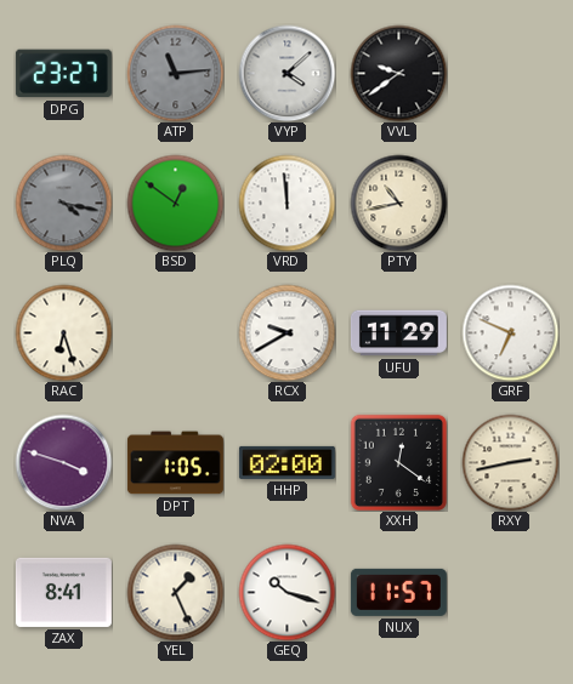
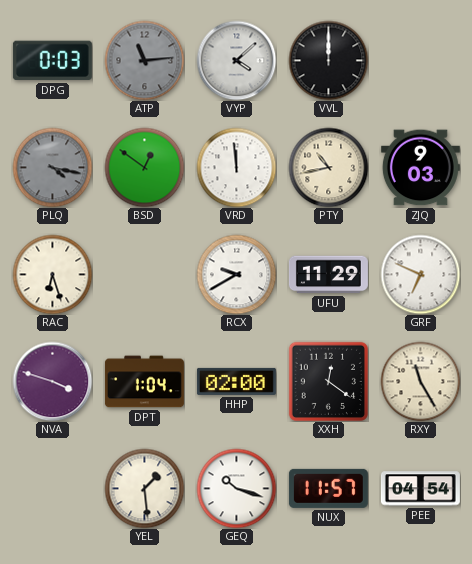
DPG: 23:27 -> 0:03 (52, 61)
VVL: 9:39 -> 12:00 (328, 60)
ZJQ: none -> 9:03 (420, 168)
DPT: 1:05 -> 1:04 (144, 382)
RXY: 2:43 -> 11:25 (420, 381)
ZAX: 8:41 -> none (63, 592)
YEL: 1:26 -> 1:29 (144, 488)
PEE: none -> 04:54 (420, 489)
